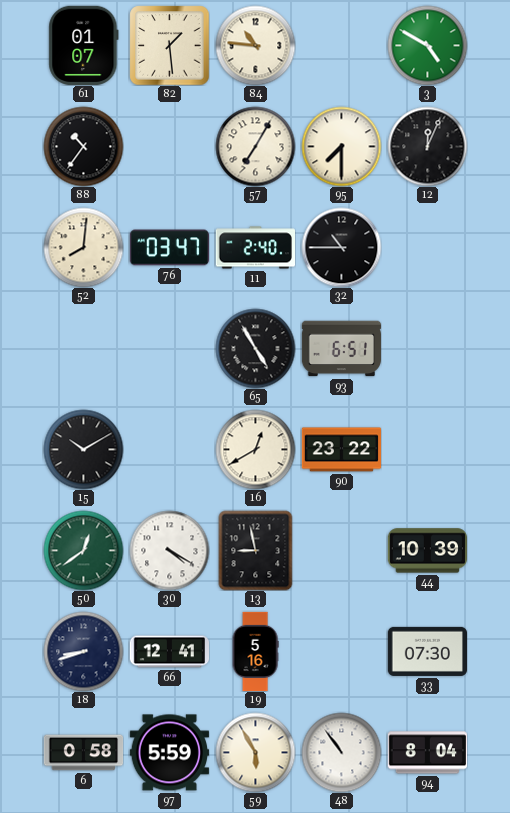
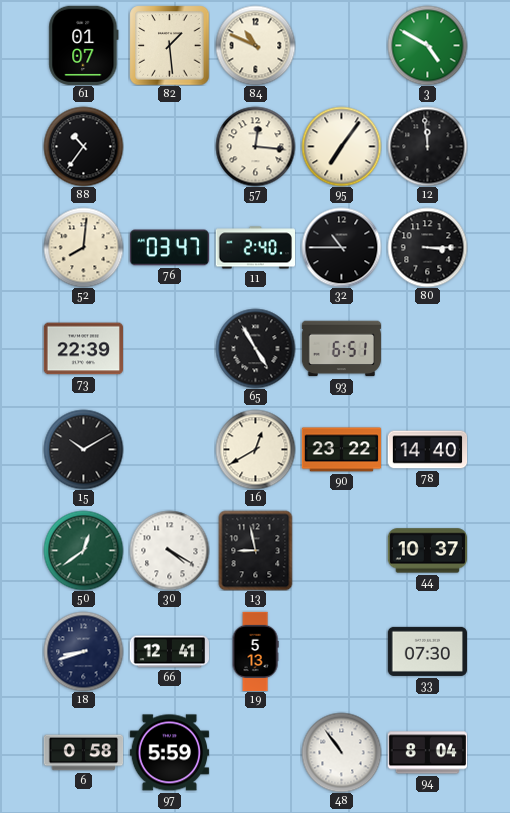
84: 10:46 -> 10:49 (255, 45)
57: 7:05 -> 12:16 (255, 146)
95: 7:30 -> 7:06 (341, 146)
12: 12:04 -> 11:59 (427, 146)
80: none -> 3:15 (427, 247)
73: none -> 22:39 (83, 349)
78: none -> 14:40 (427, 450)
44: 10:39 -> 10:37 (427, 551)
19: 5:16 -> 5:13 (255, 651)
59: 5:55 -> none (255, 752)
